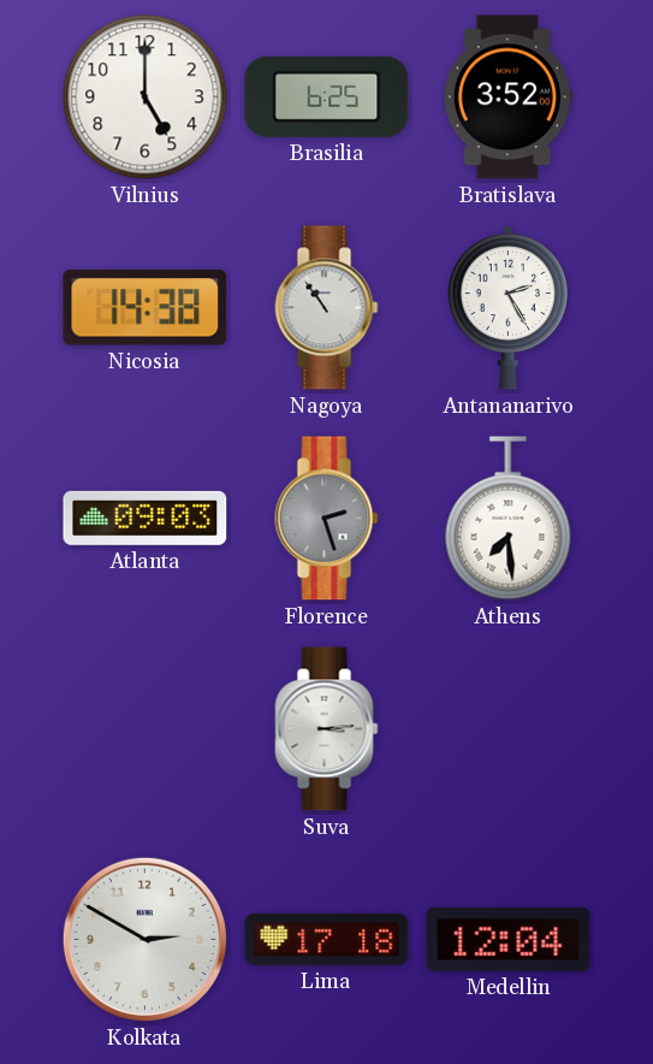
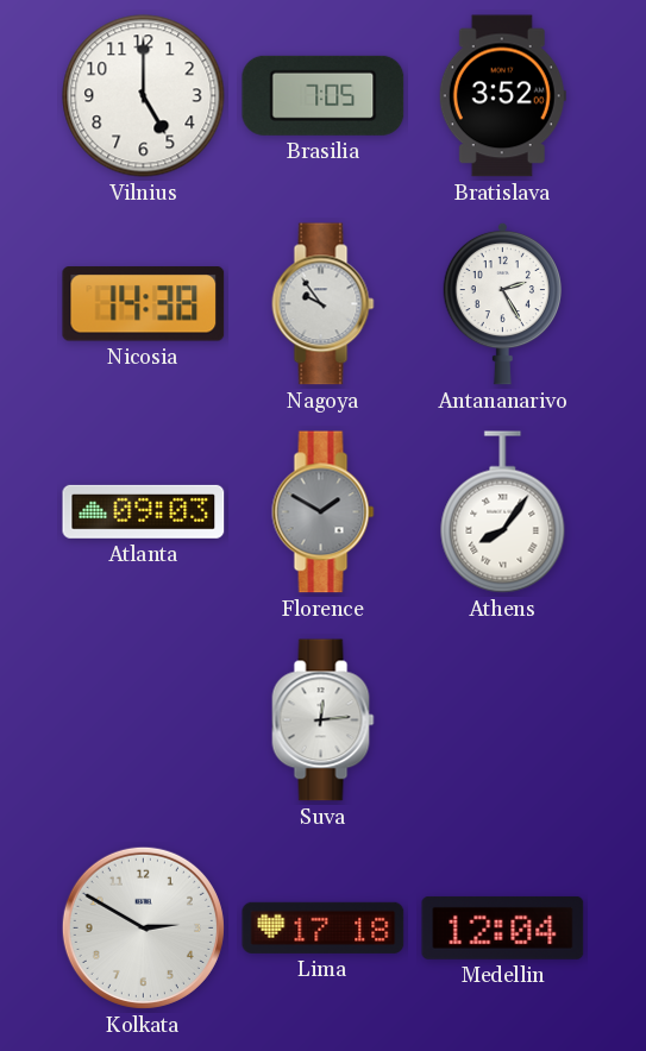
Brasilia: 6:25 -> 7:05 (324, 95)
Nagoya: 10:54 -> 9:54 (324, 304)
Florence: 2:27 -> 1:50 (324, 512)
Athens: 7:29 -> 8:06 (503, 512)
Suva: 3:14 -> 12:14 (324, 720)
